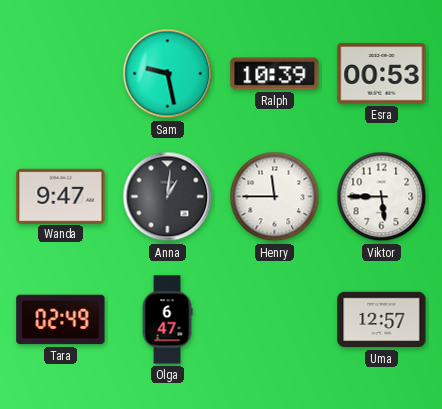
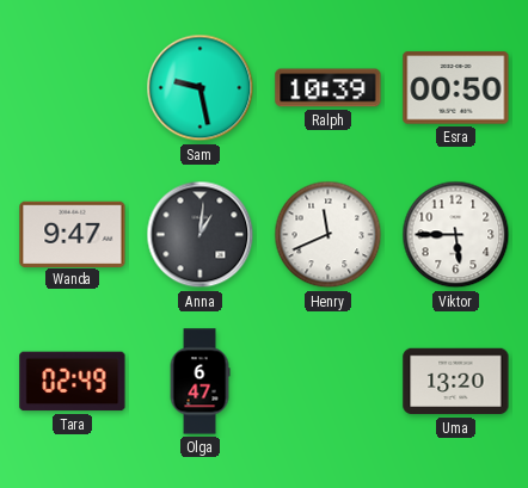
Esra: 00:53 -> 00:50 (456, 88)
Henry: 11:45 -> 11:41 (329, 235)
Uma: 12:57 -> 13:20 (456, 382)
